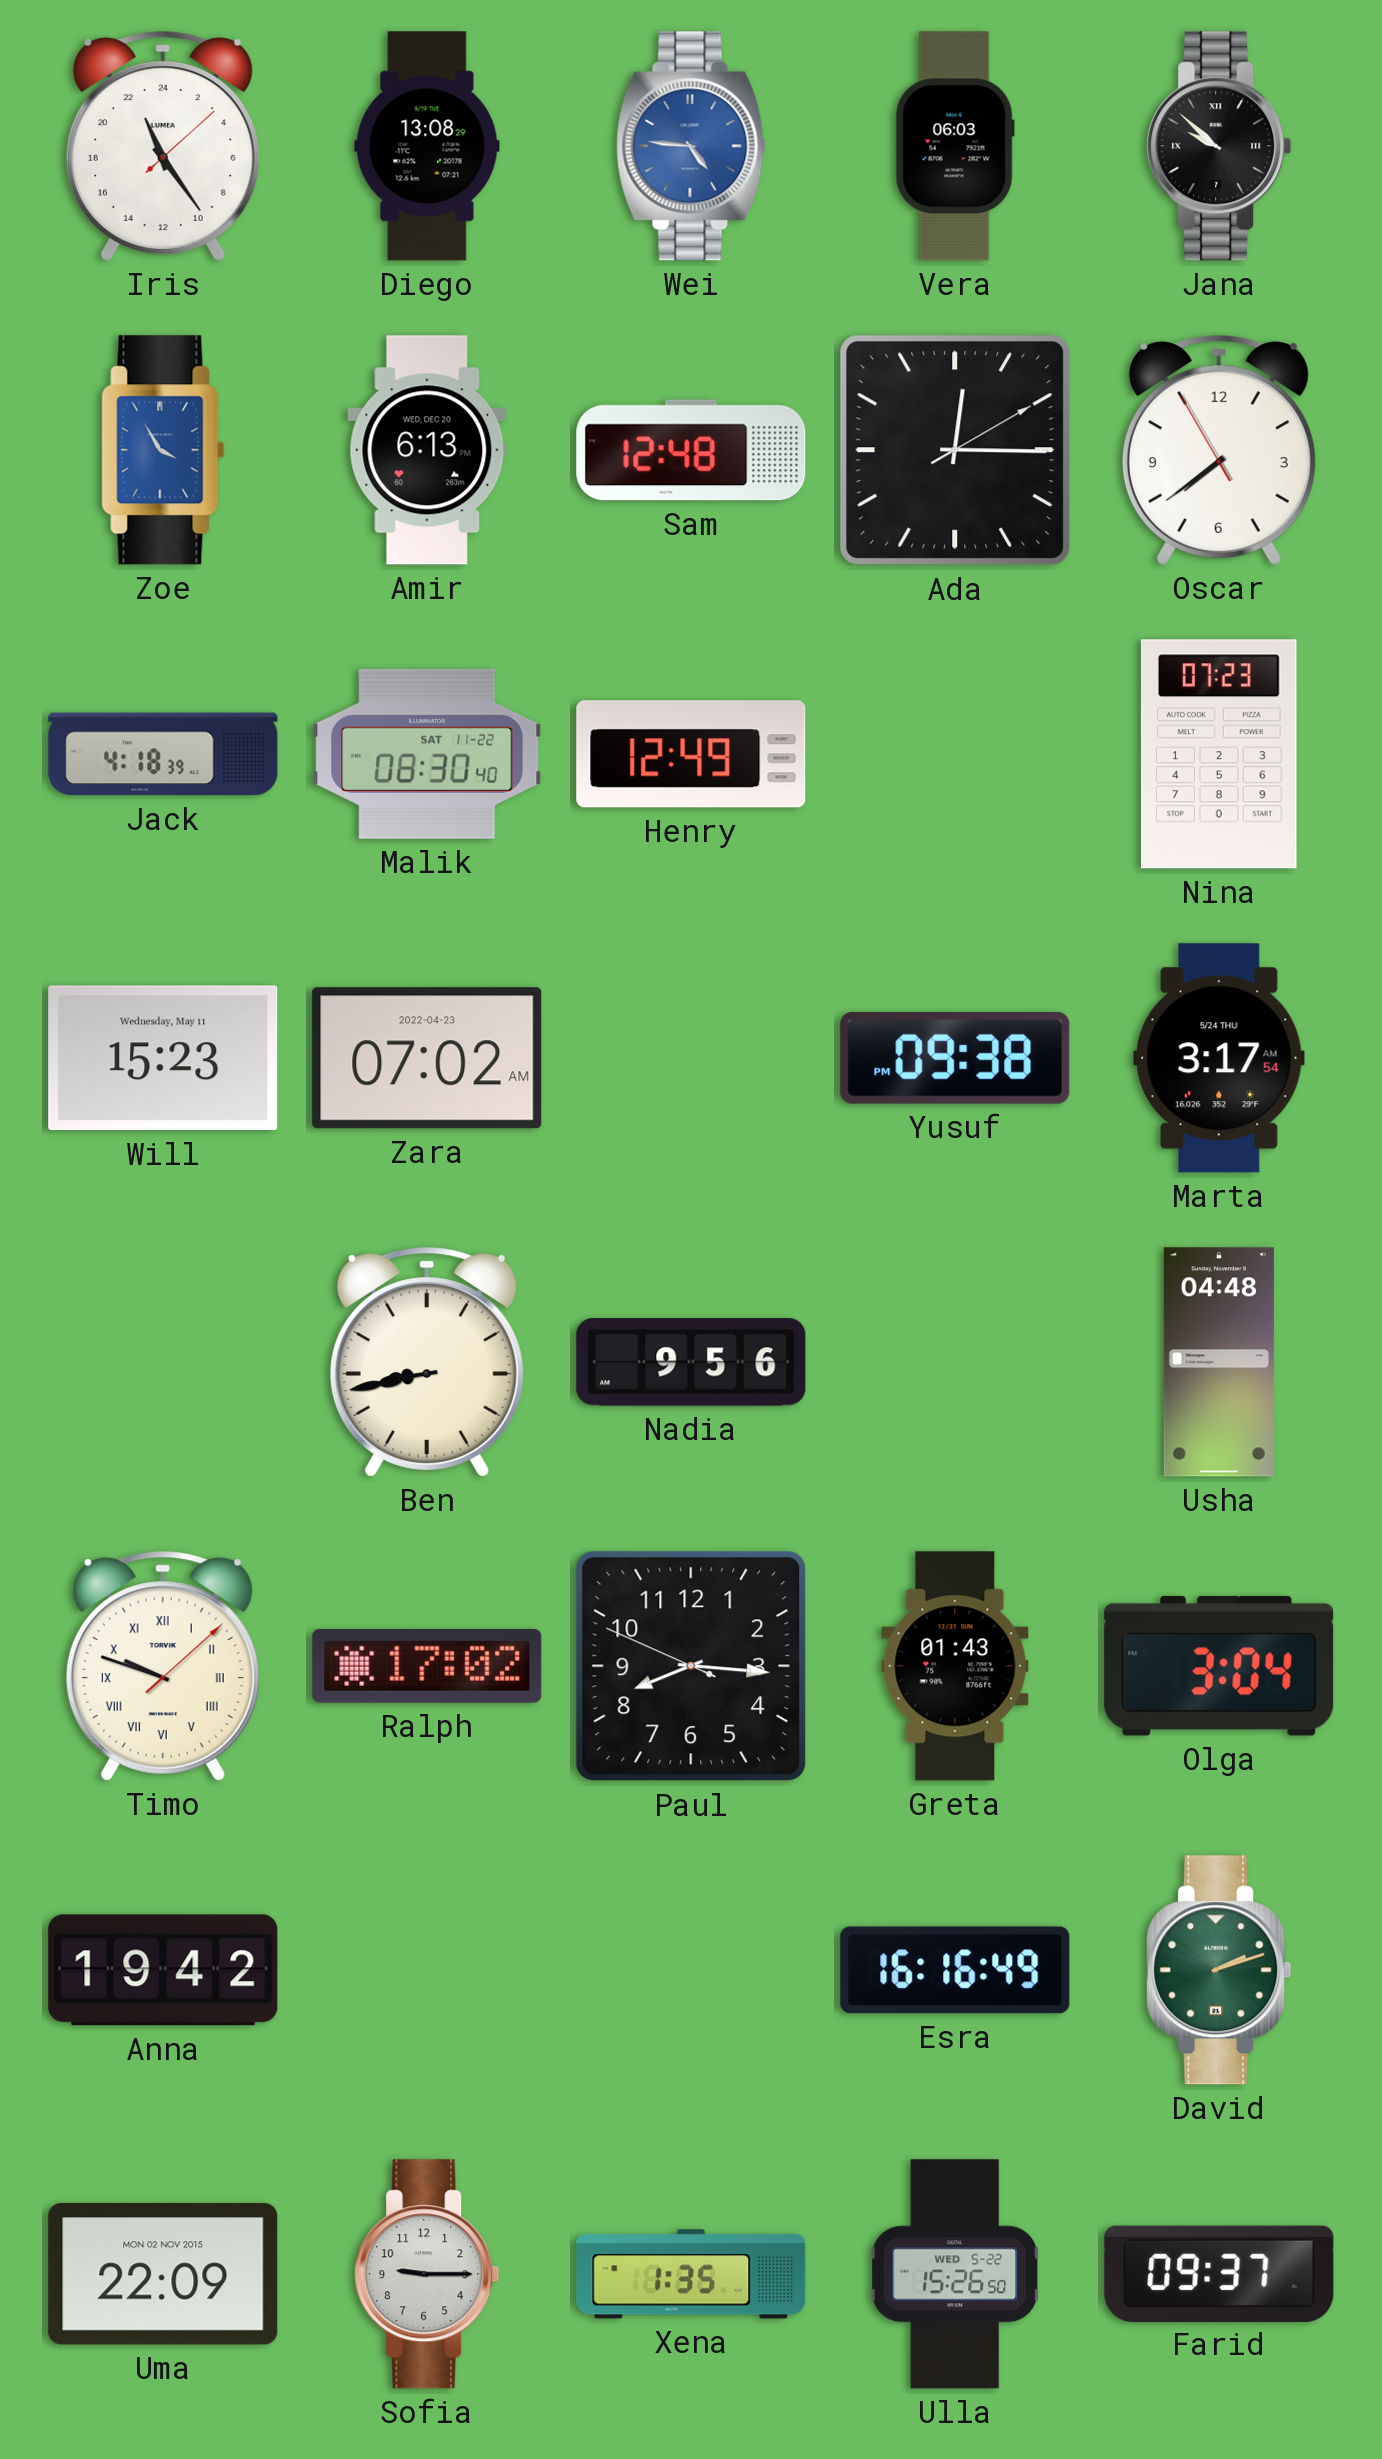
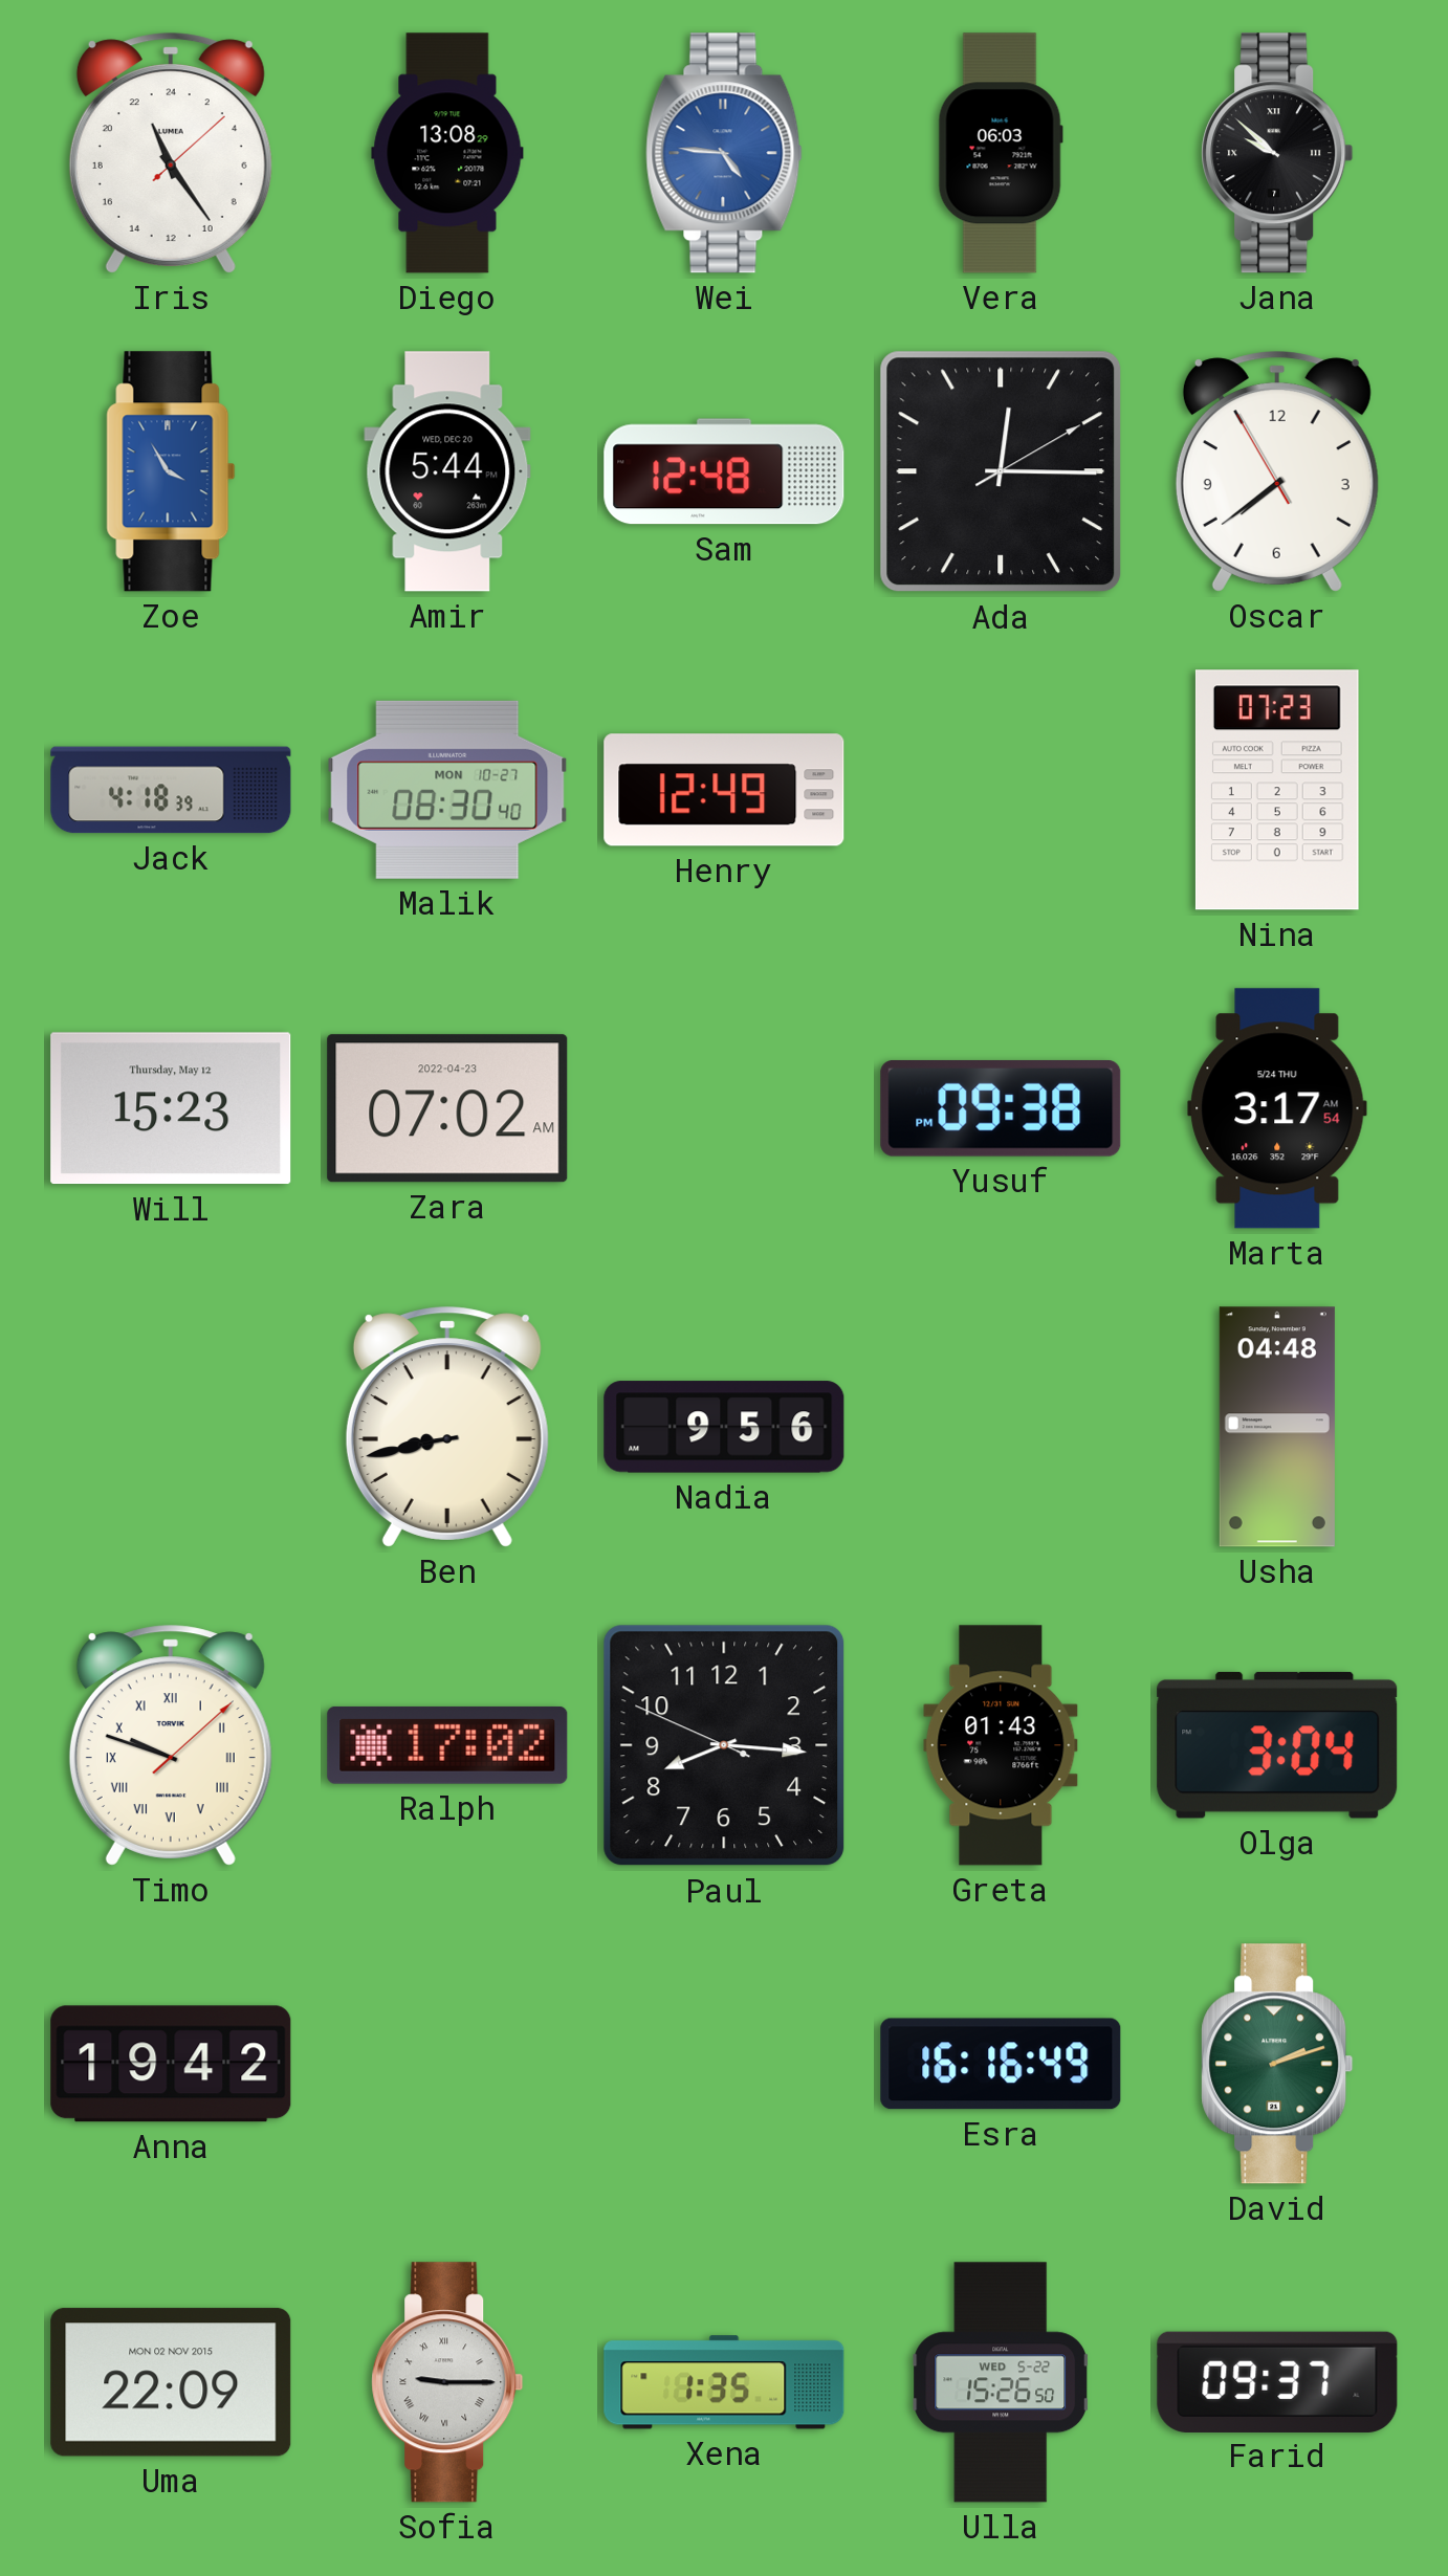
Amir: 6:13 -> 5:44 (447, 471)
Malik date: SAT 11-22 -> MON 10-27 (447, 790)
Will date: Wednesday, May 11 -> Thursday, May 12 (171, 1108)
Sofia numerals: Arabic -> Roman (447, 2382)
